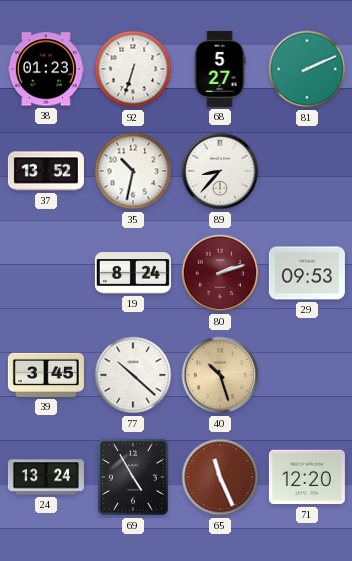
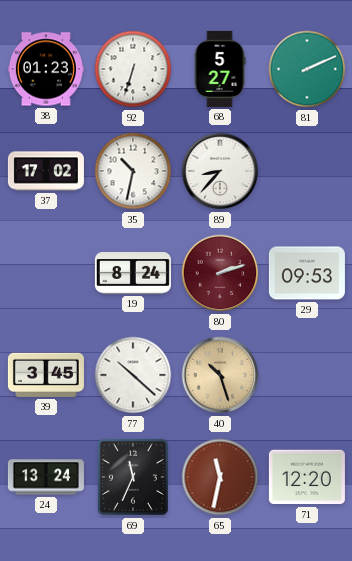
37: 13:52 -> 17:02 (46, 171)
69: 4:55 -> 11:34 (133, 477)
65: 11:26 -> 11:32 (220, 477)
